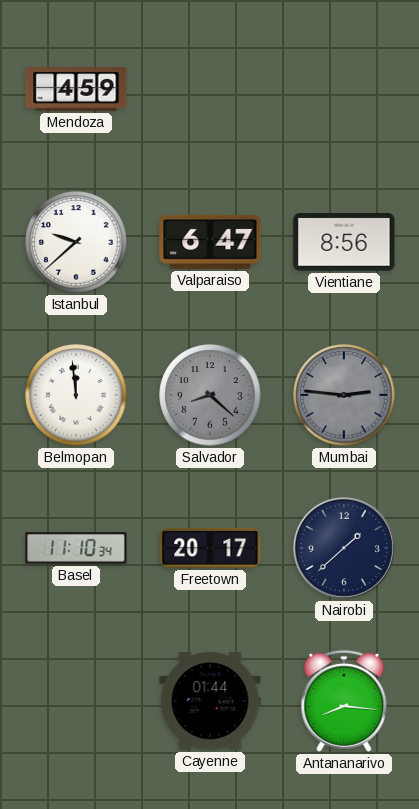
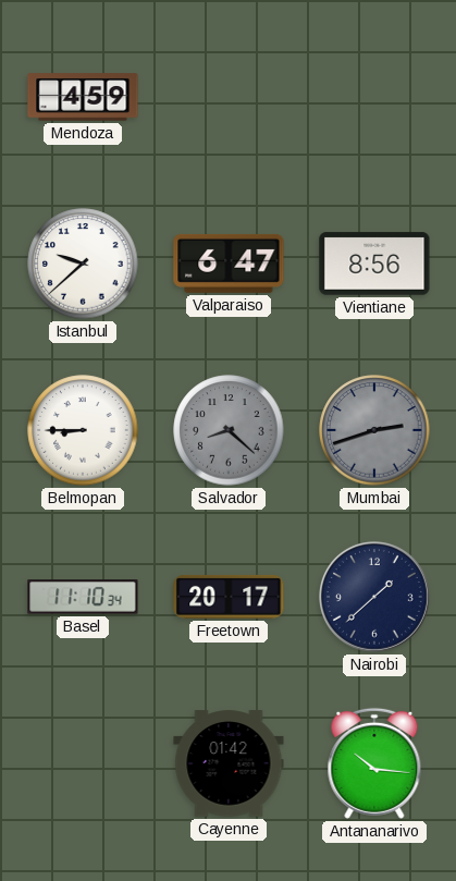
Belmopan: 11:59 -> 8:45 (83, 430)
Mumbai: 2:46 -> 2:42 (374, 430)
Cayenne: 01:44 -> 01:42 (229, 763)
Antananarivo: 8:16 -> 10:16 (374, 763)
